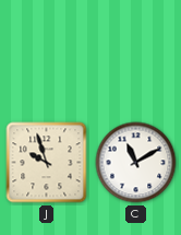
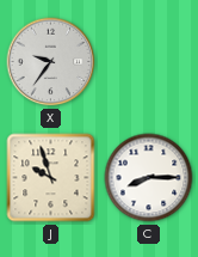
X: none -> 9:36 (51, 62)
C: 11:10 -> 8:15 (149, 178)
